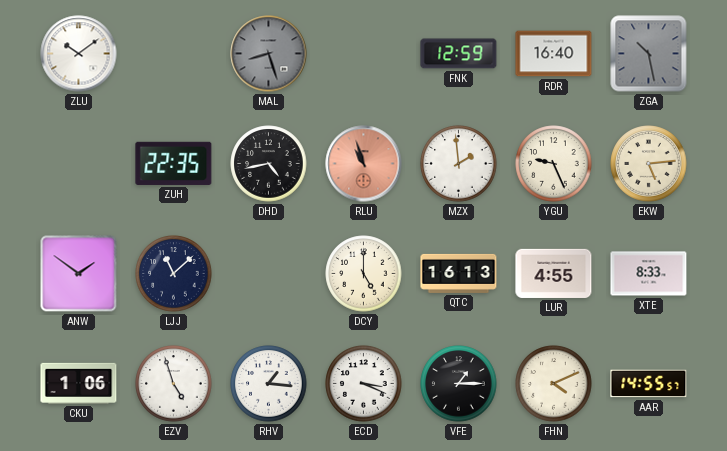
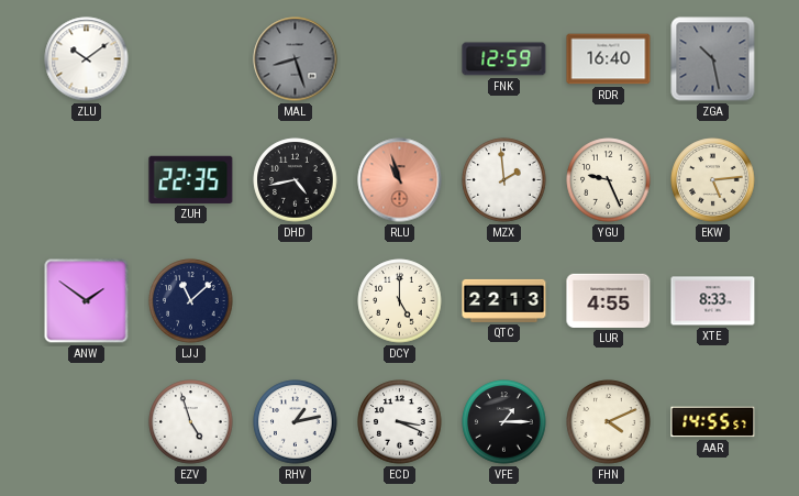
QTC: 16:13 -> 22:13 (504, 300)
CKU: 1:06 -> none (79, 383)
RHV: 1:16 -> 1:13 (296, 422)
